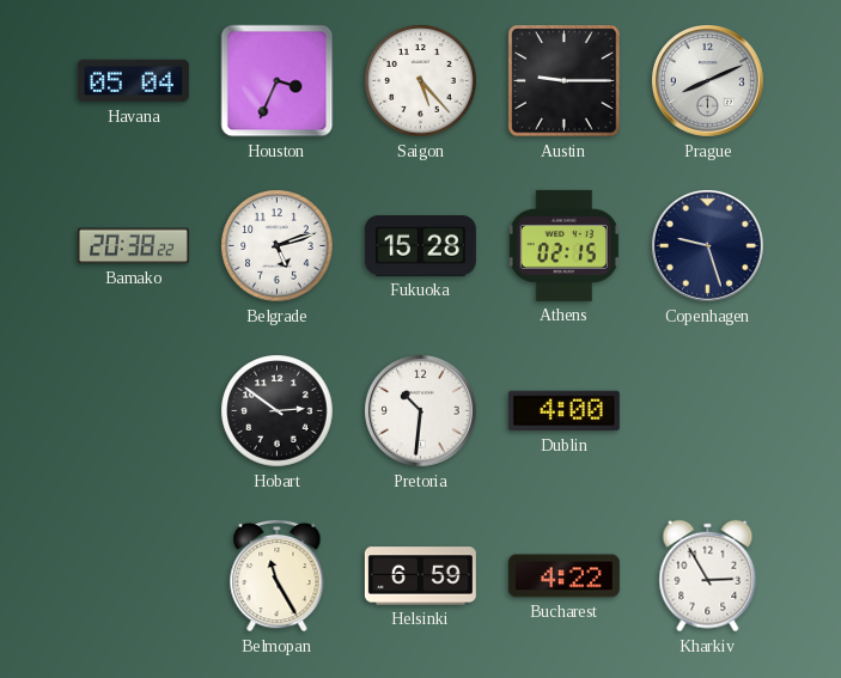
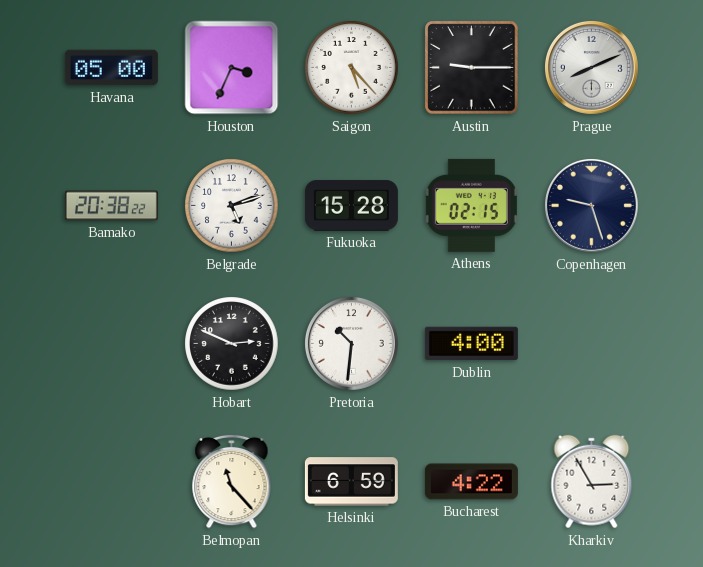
Havana: 05:04 -> 05:00 (111, 68)
Hobart: 2:51 -> 2:49 (232, 344)
Belmopan: 11:25 -> 11:23 (232, 481)
